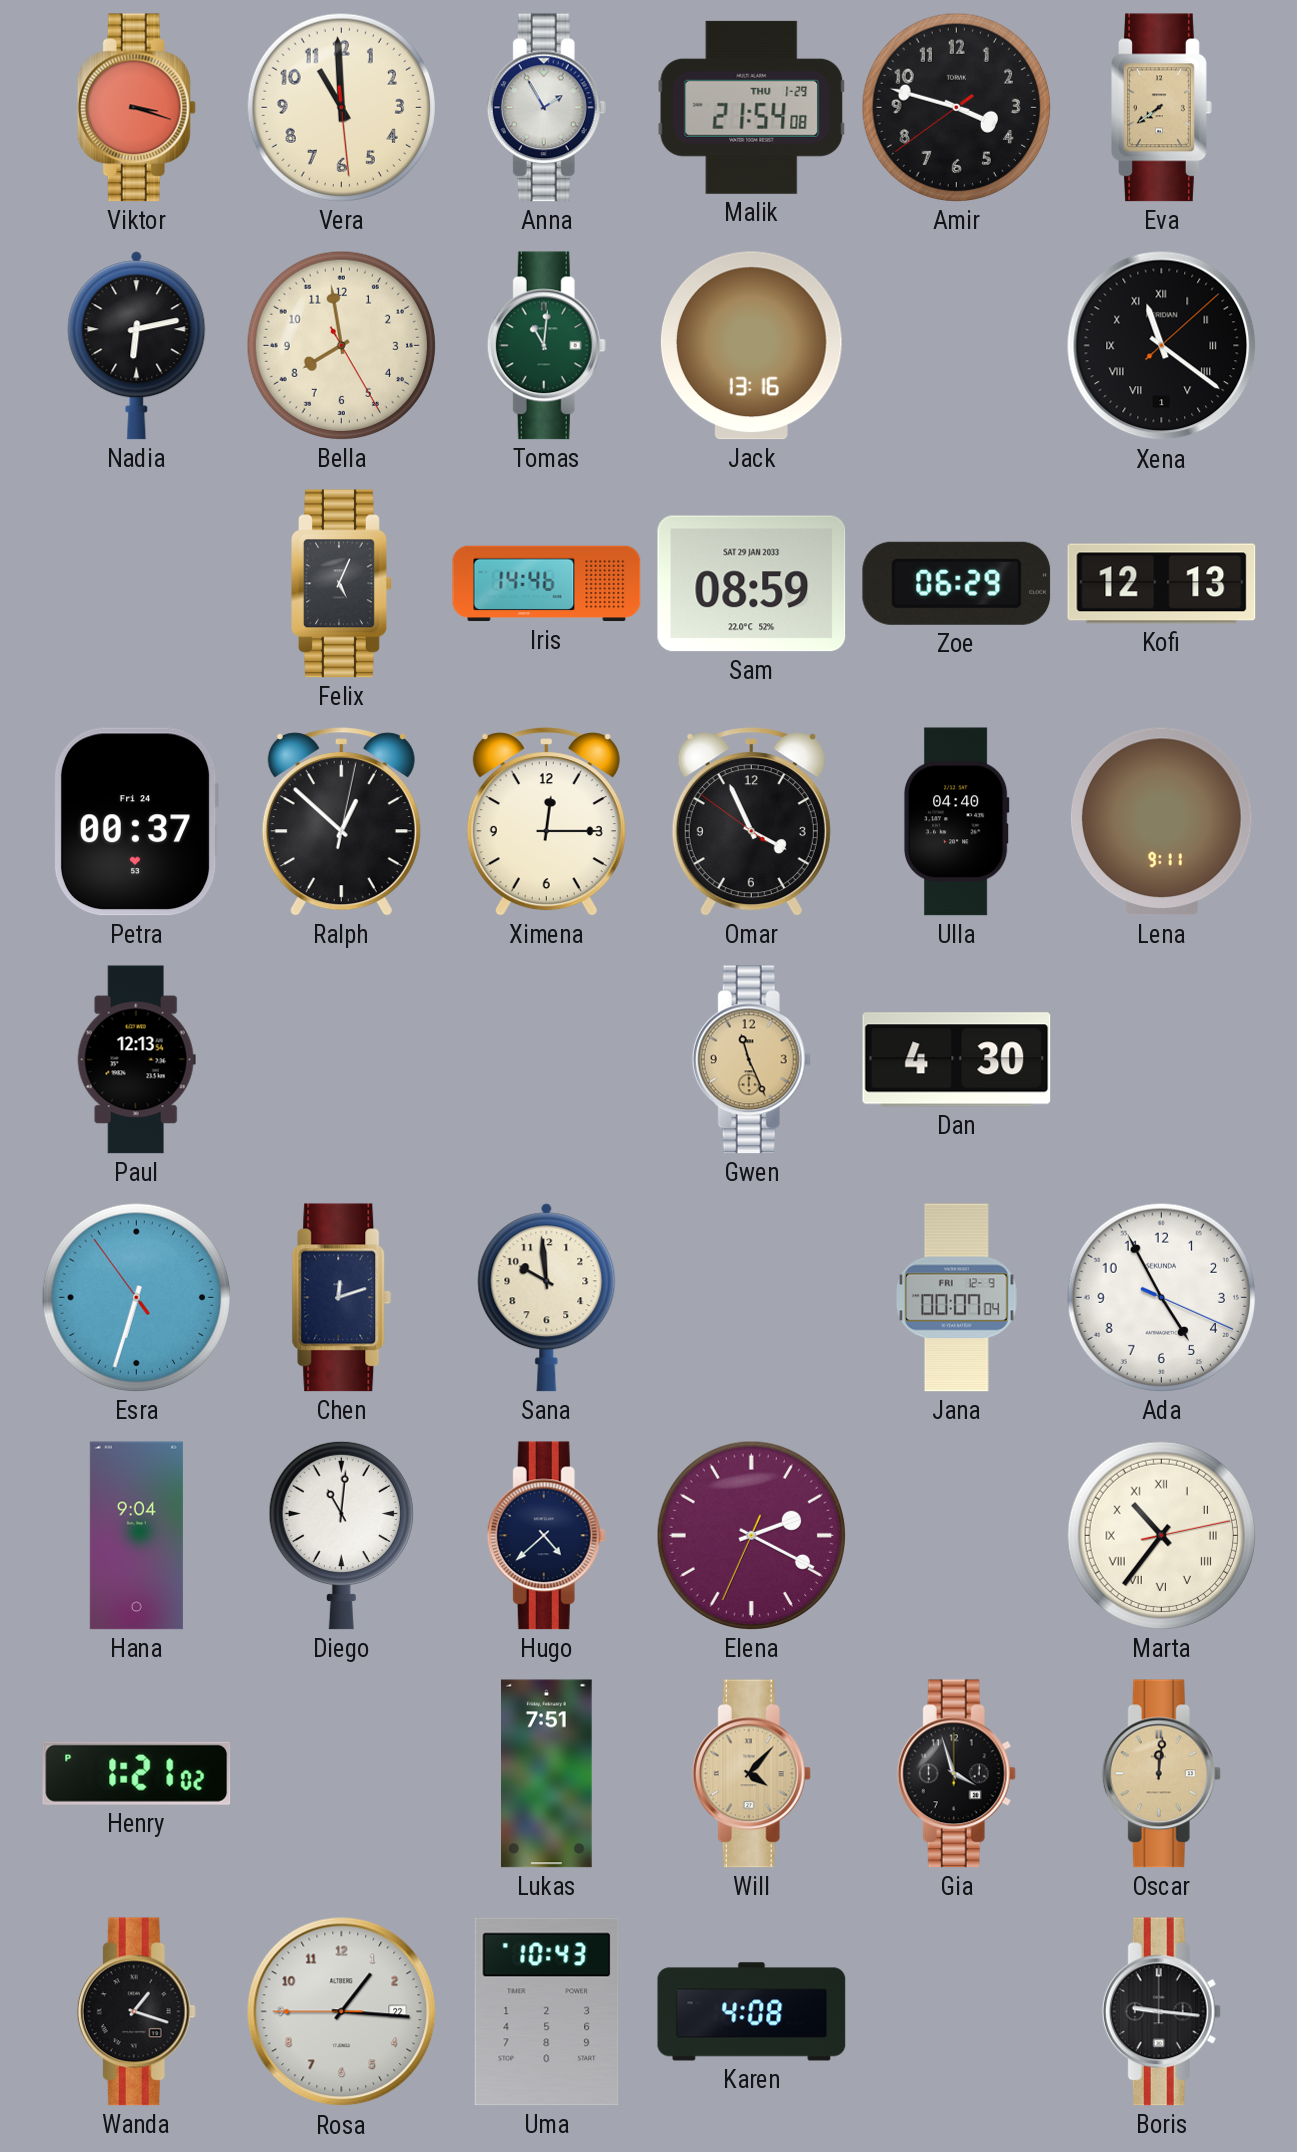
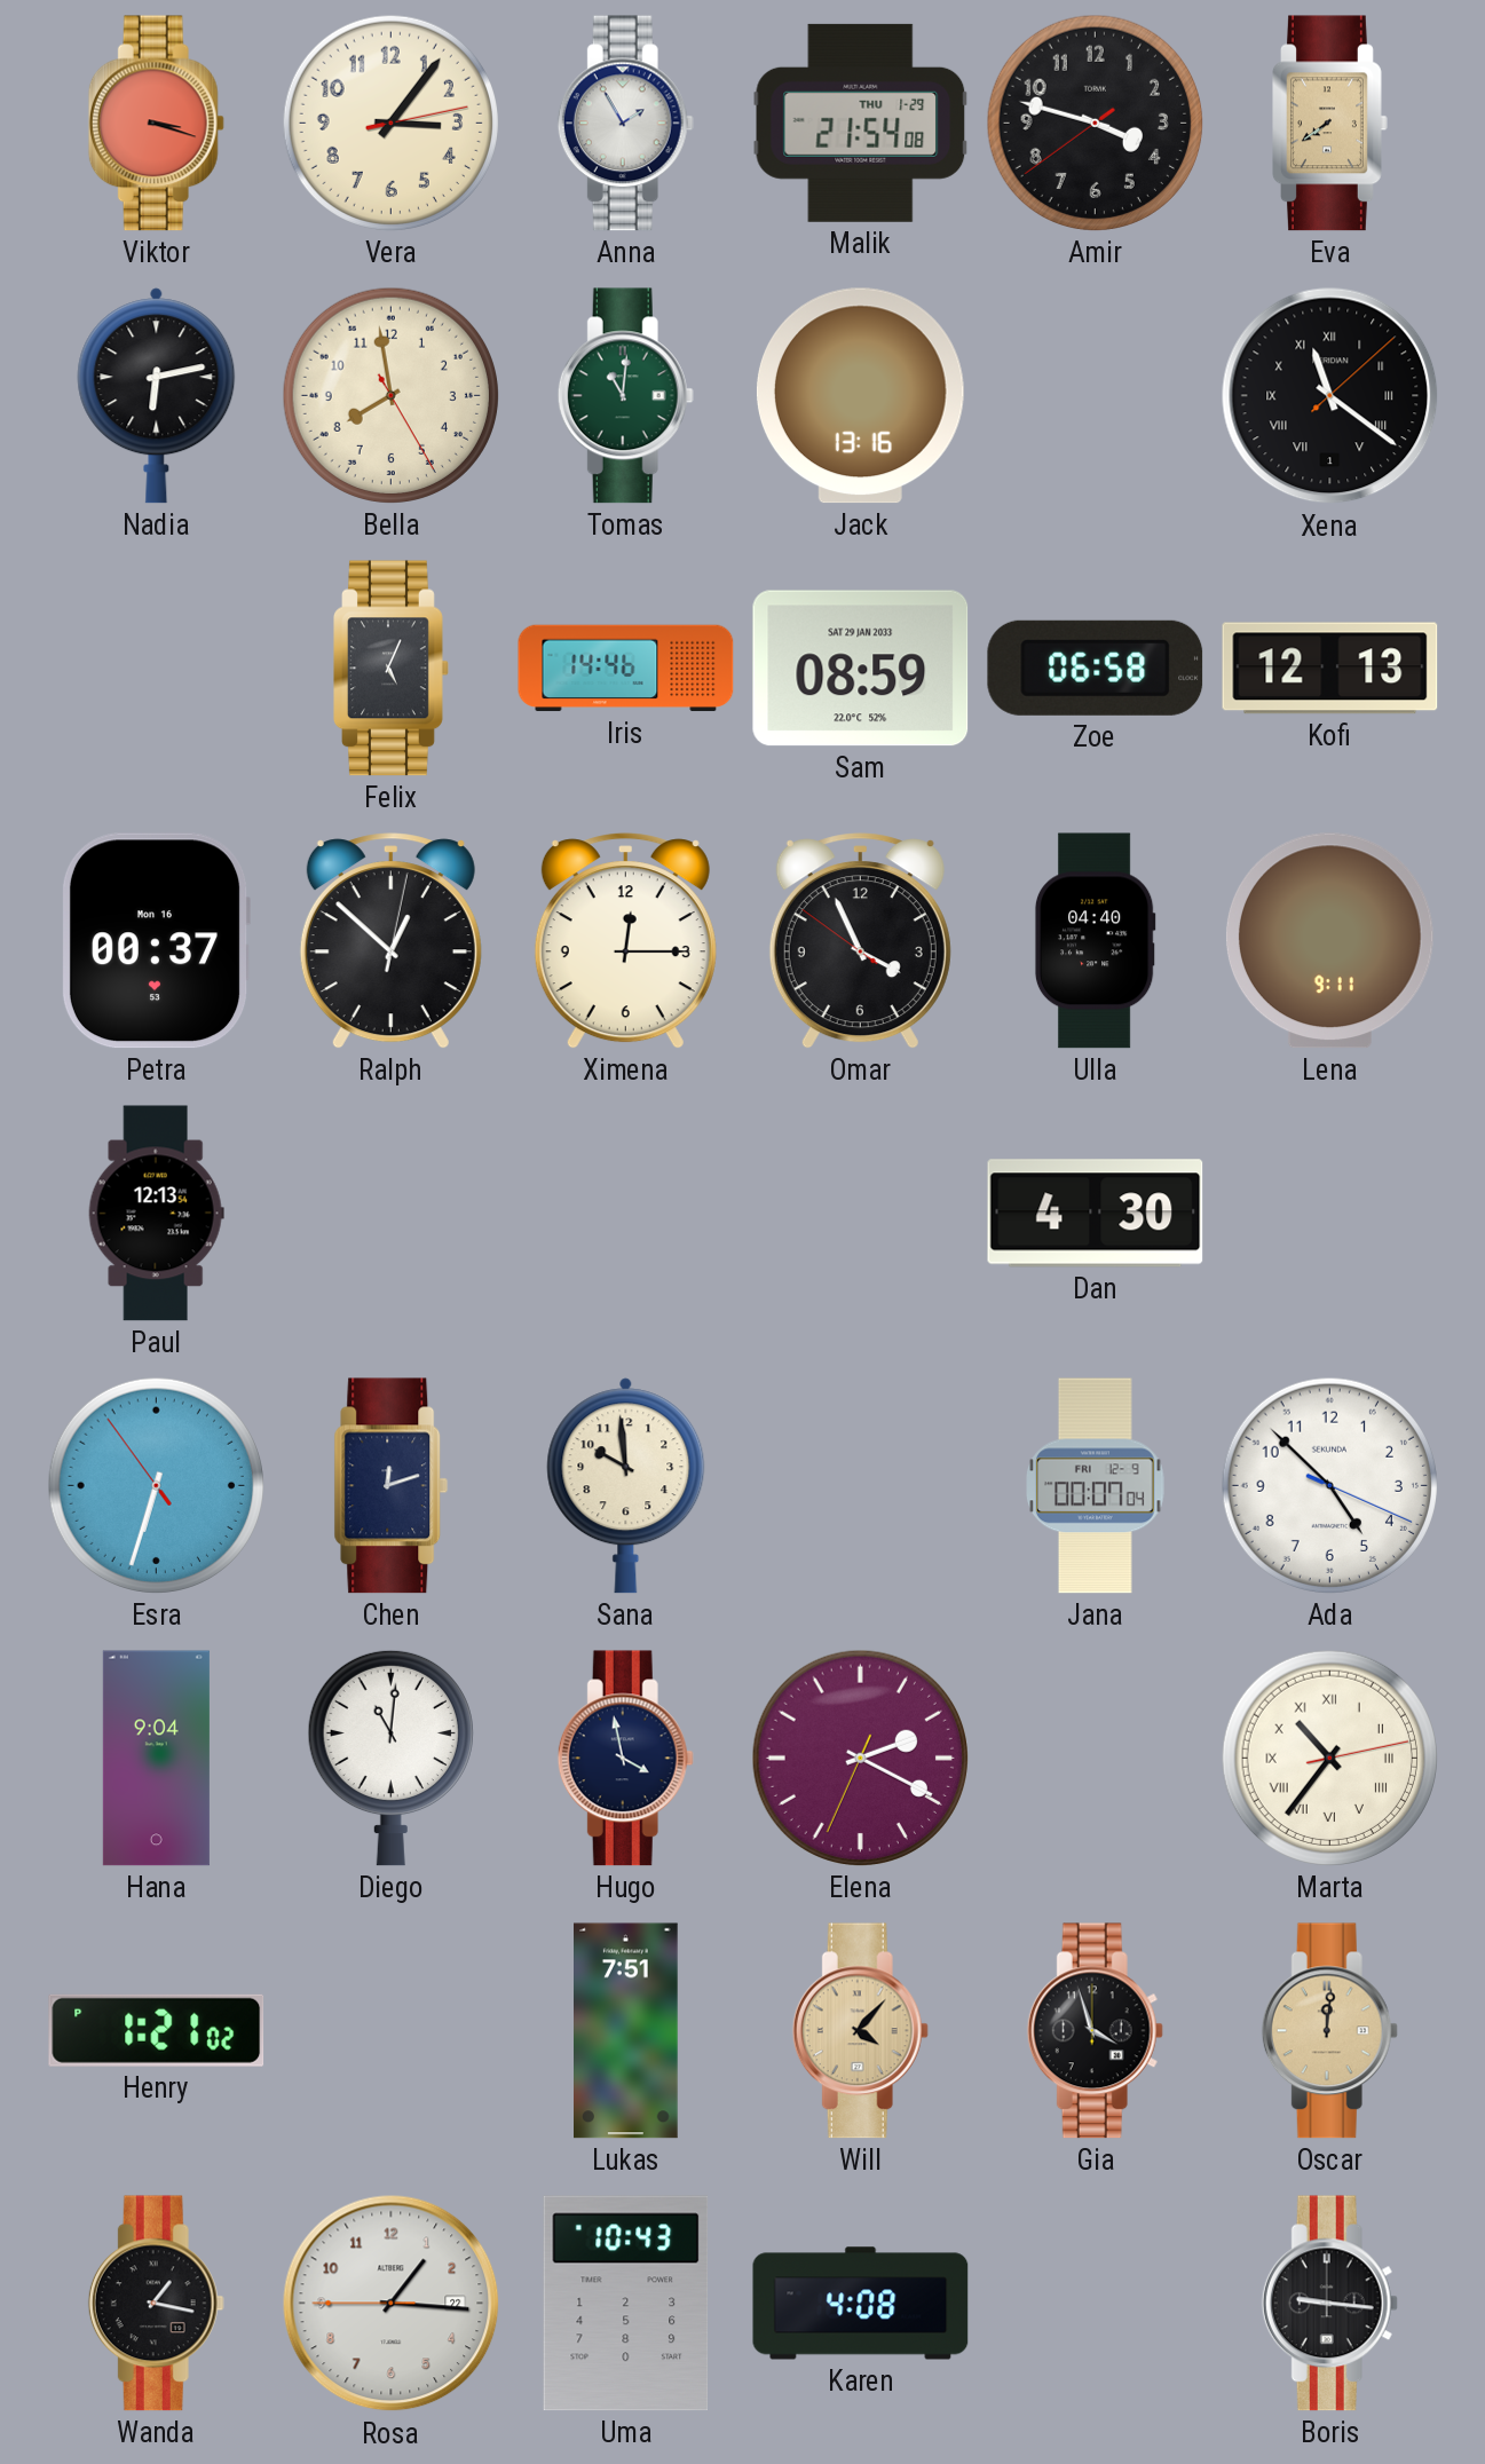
Vera: 10:59 -> 3:06 (390, 123)
Zoe: 06:29 -> 06:58 (1096, 668)
Petra date: Fri 24 -> Mon 16 (156, 941)
Gwen: 11:26 -> none (751, 1060)
Ada: 4:55 -> 4:52 (1329, 1485)
Hugo: 4:38 -> 3:58 (625, 1759)
Wanda: 1:18 -> 1:17 (156, 2304)
